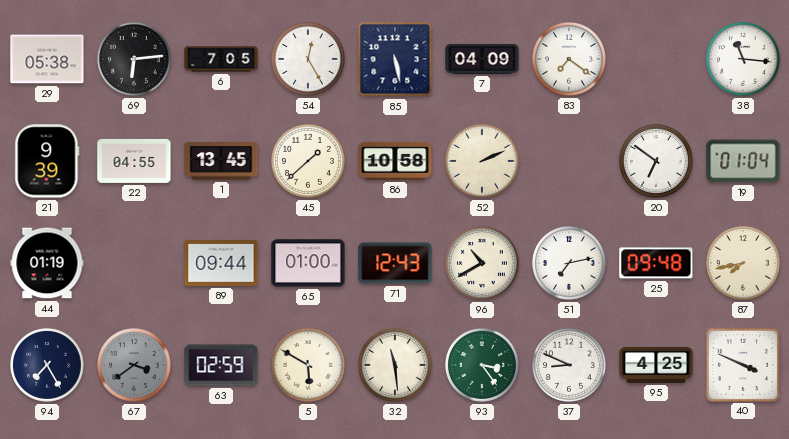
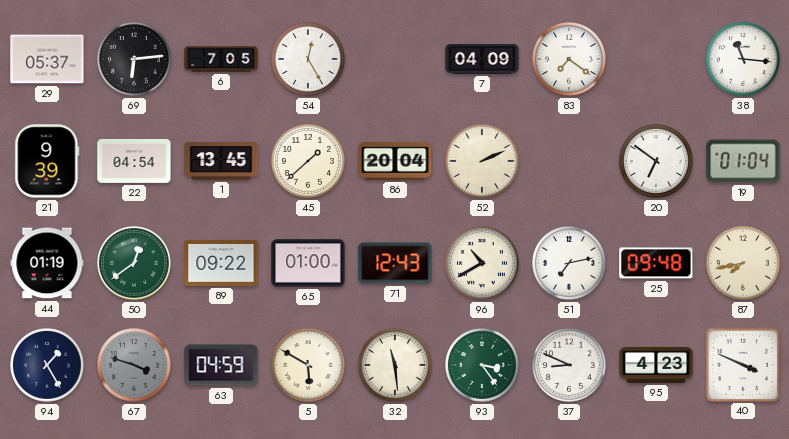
29: 05:38 -> 05:37 (47, 59)
85: 5:28 -> none (395, 59)
22: 04:55 -> 04:54 (134, 161)
86: 10:58 -> 20:04 (395, 161)
50: none -> 12:39 (135, 264)
89: 09:44 -> 09:22 (221, 264)
94: 7:25 -> 1:25 (48, 366)
67: 3:39 -> 3:48 (135, 366)
63: 02:59 -> 04:59 (221, 365)
95: 4:25 -> 4:23 (656, 365)
